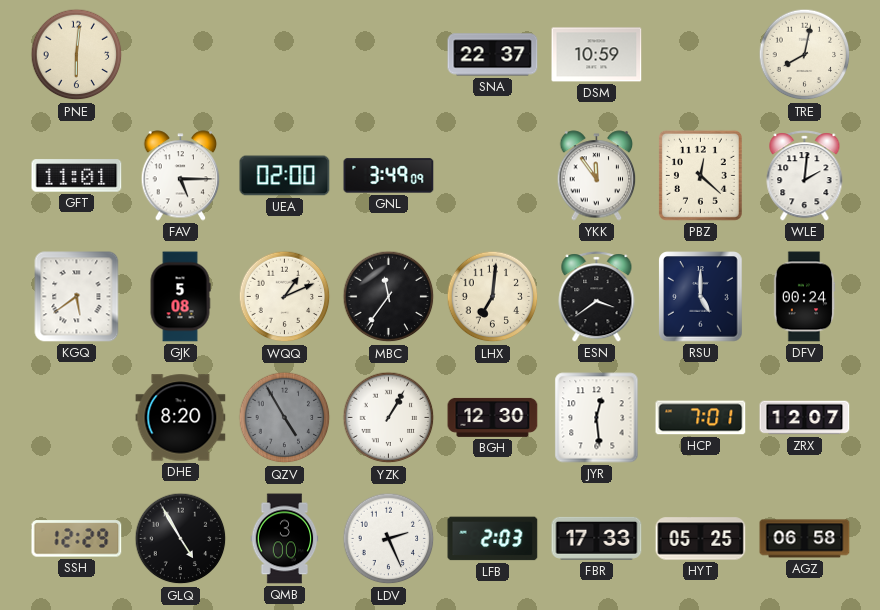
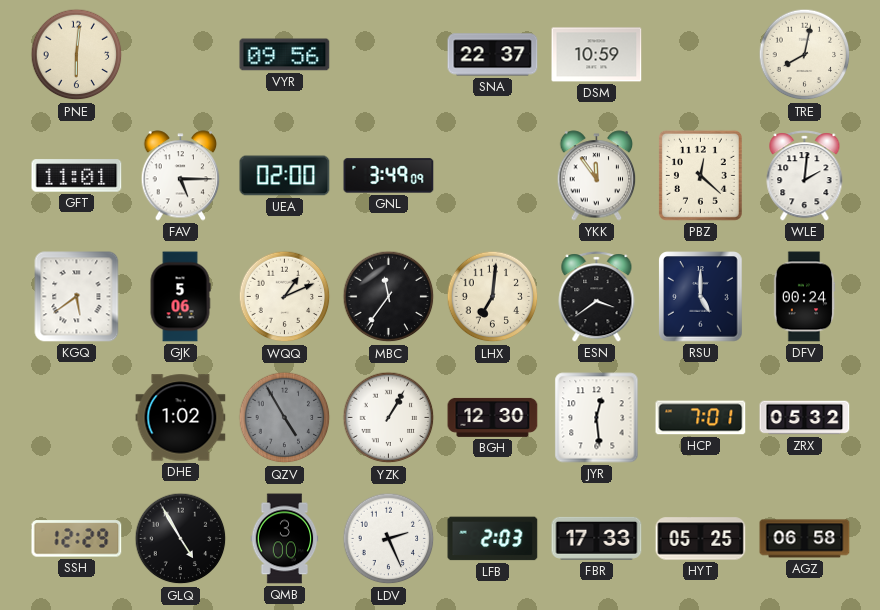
VYR: none -> 09:56 (285, 55)
GJK: 5:08 -> 5:06 (180, 297)
DHE: 8:20 -> 1:02 (181, 418)
ZRX: 12:07 -> 05:32 (805, 418)
